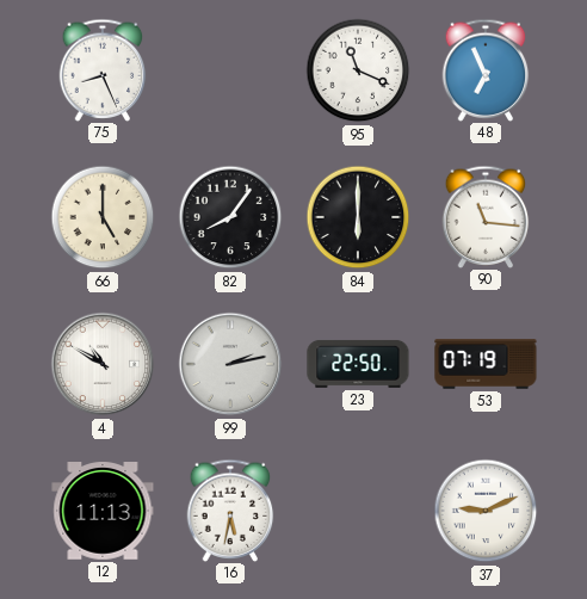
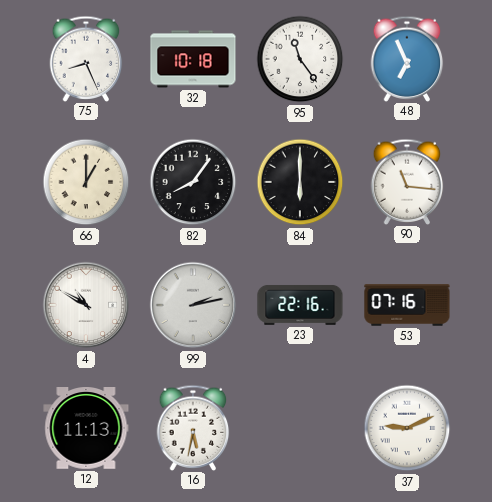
32: none -> 10:18 (193, 59)
95: 11:19 -> 11:24 (300, 59)
66: 5:00 -> 1:00 (86, 182)
23: 22:50 -> 22:16 (300, 305)
53: 07:19 -> 07:16 (407, 305)
